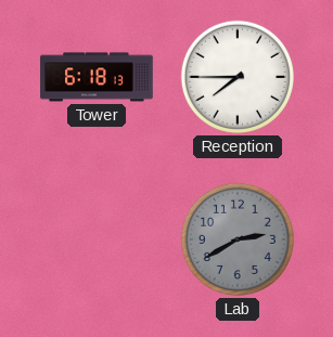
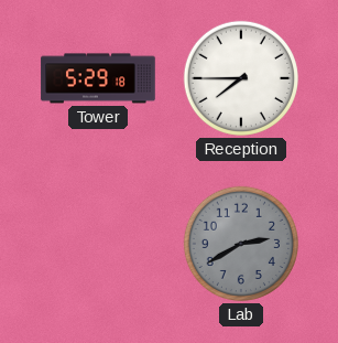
Tower: 6:18 -> 5:29 (98, 78)
